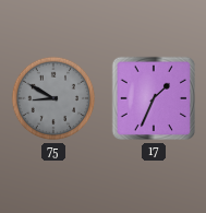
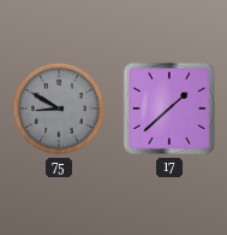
17: 1:34 -> 1:38 (169, 108)
